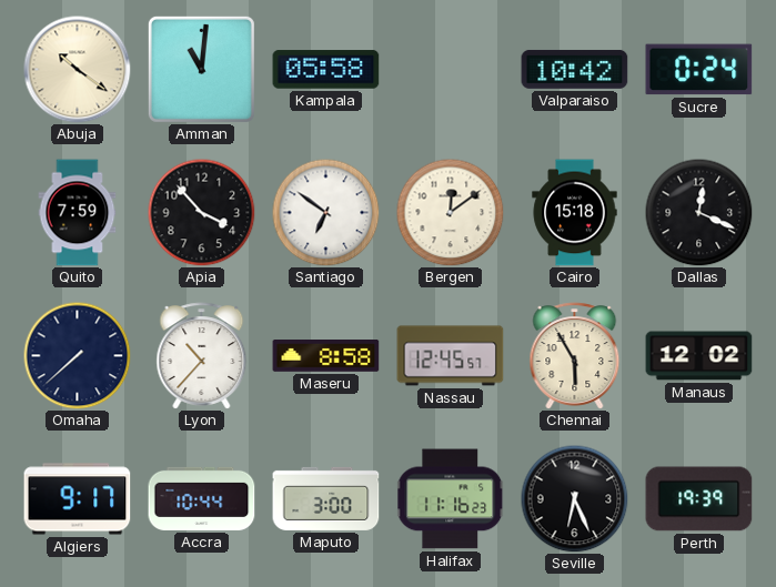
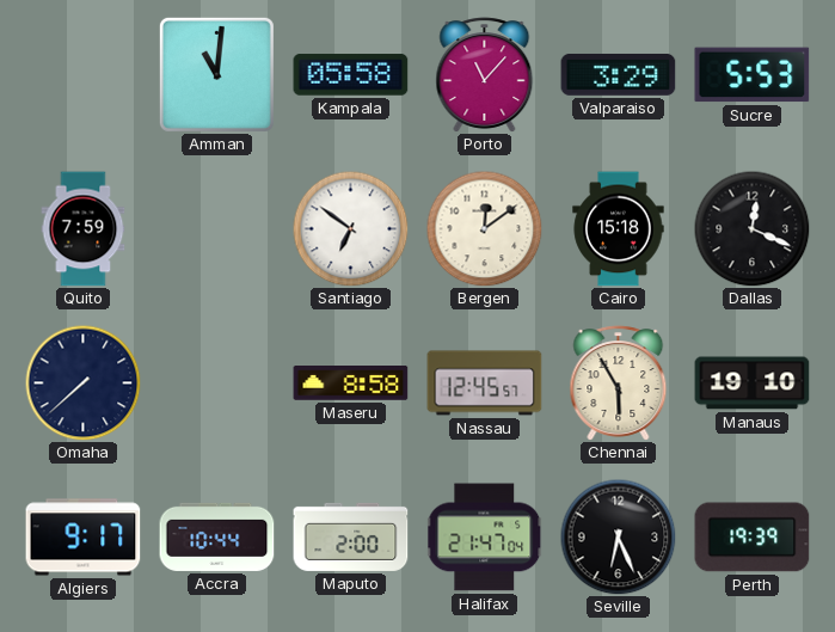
Abuja: 10:21 -> none (78, 70)
Porto: none -> 11:07 (485, 75)
Valparaiso: 10:42 -> 3:29 (619, 74)
Sucre: 0:24 -> 5:53 (753, 75)
Apia: 3:53 -> none (201, 212)
Lyon: 10:37 -> none (202, 356)
Manaus: 12:02 -> 19:10 (753, 384)
Maputo: 3:00 -> 2:00 (351, 536)
Halifax: 11:16 -> 21:47 (485, 538)
